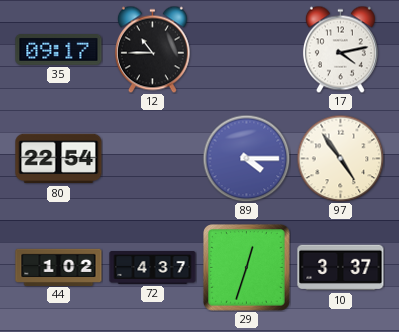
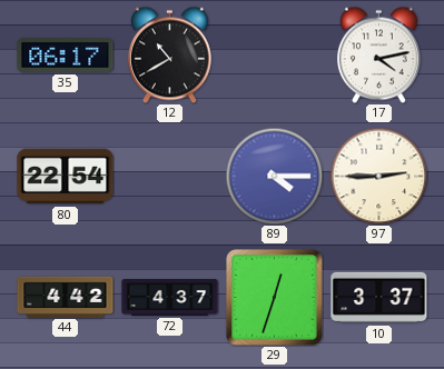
35: 09:17 -> 06:17 (66, 56)
12: 10:45 -> 10:40 (169, 54)
97: 4:54 -> 2:45 (378, 176)
44: 1:02 -> 4:42 (66, 297)
